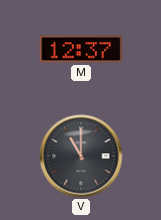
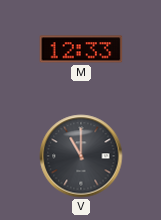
M: 12:37 -> 12:33 (81, 49)
